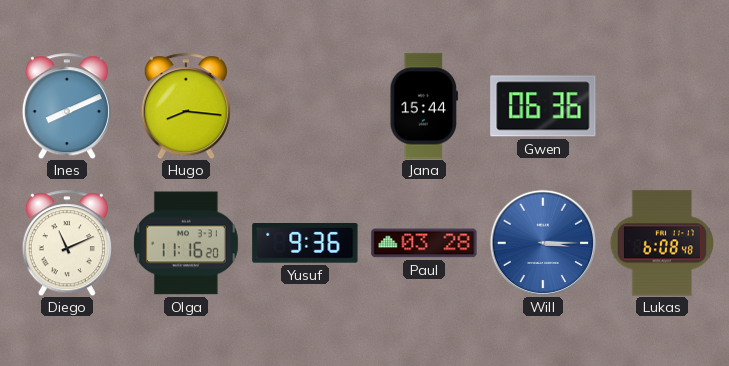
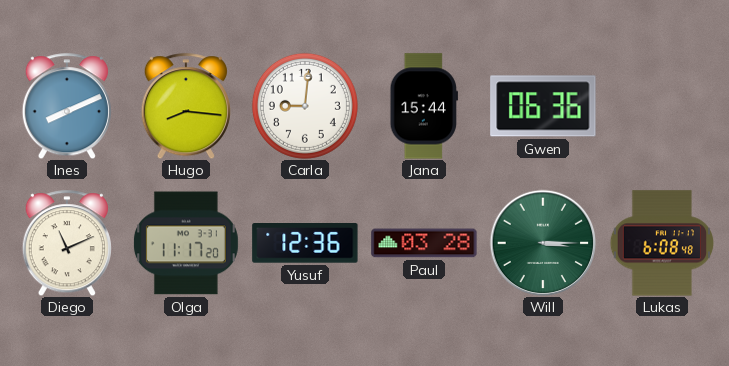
Carla: none -> 9:01 (305, 106)
Olga: 11:16 -> 11:17 (186, 243)
Yusuf: 9:36 -> 12:36 (305, 243)
Will dial: blue -> green (543, 243)
